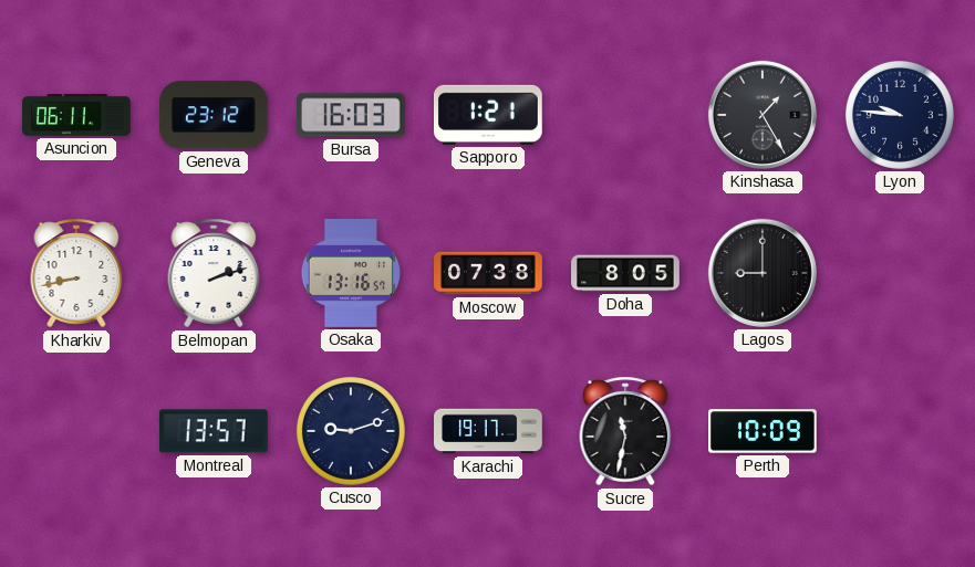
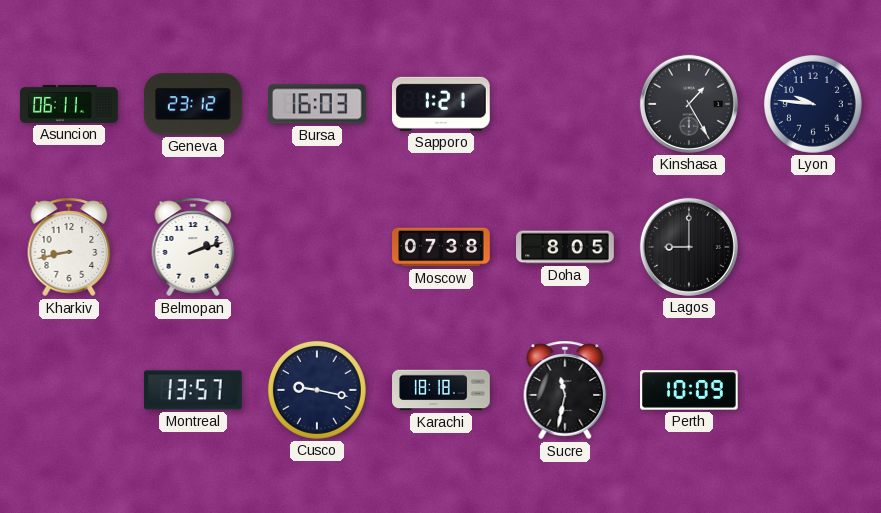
Osaka: 13:16 -> none (350, 274)
Cusco: 9:12 -> 9:17 (317, 390)
Karachi: 19:17 -> 18:18 (441, 390)
